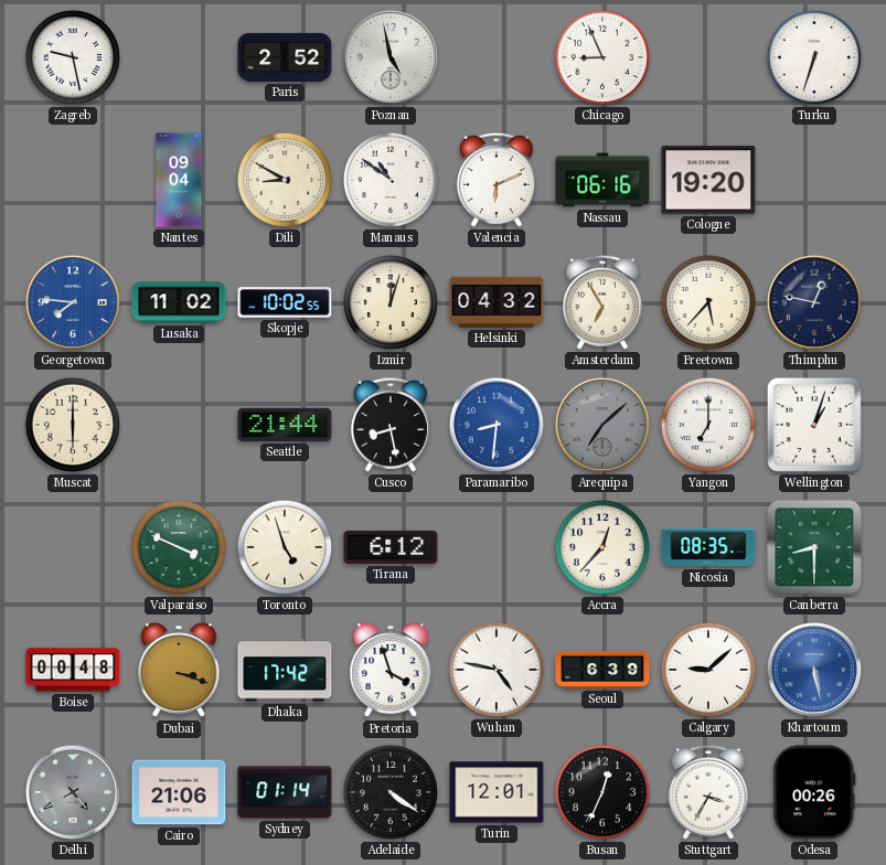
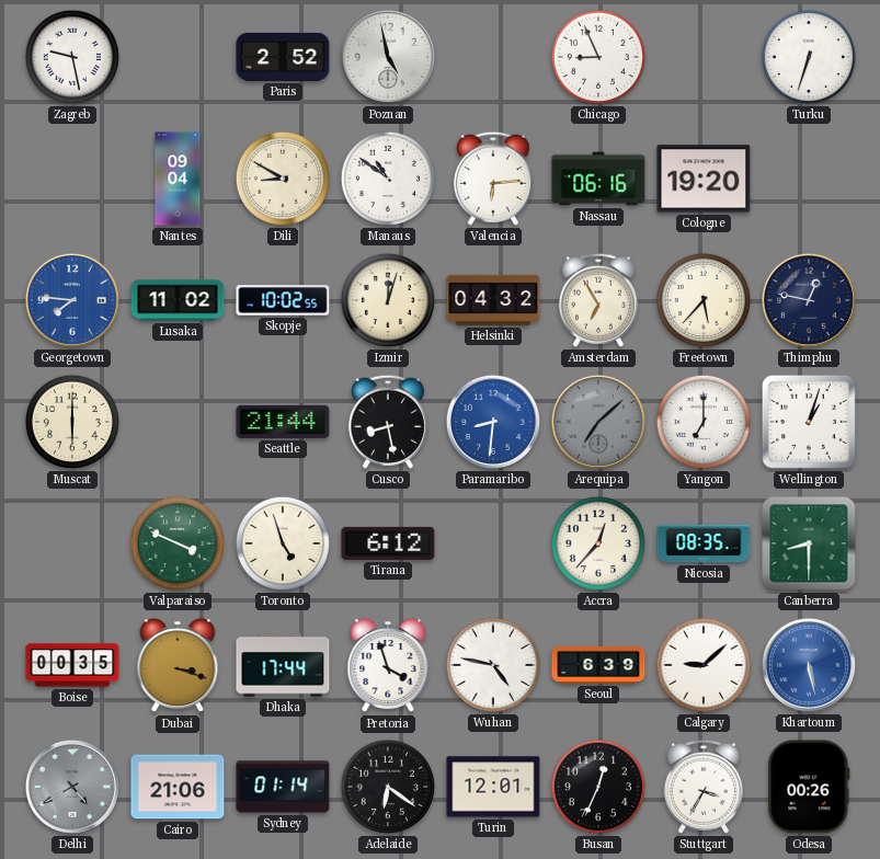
Valencia: 6:11 -> 6:14 (493, 179)
Boise: 00:48 -> 00:35 (72, 665)
Dhaka: 17:42 -> 17:44 (283, 665)
Adelaide: 4:21 -> 6:21 (388, 787)
